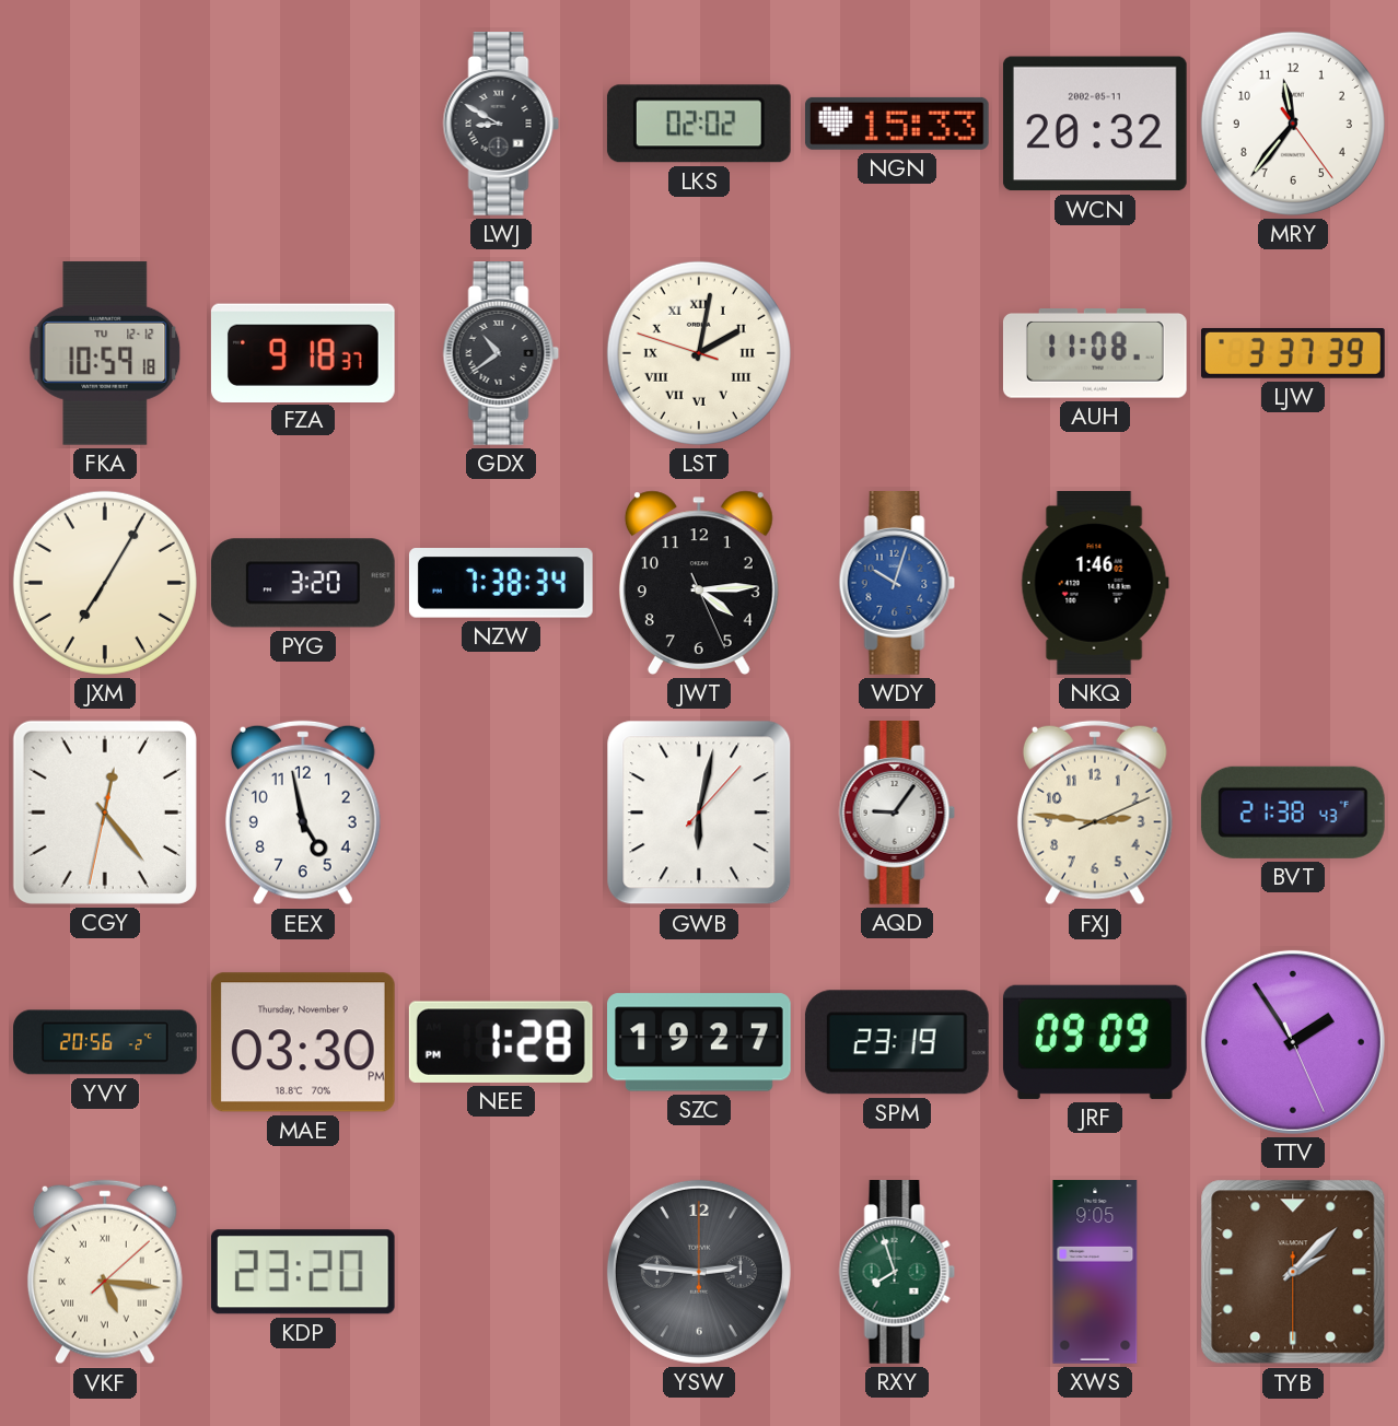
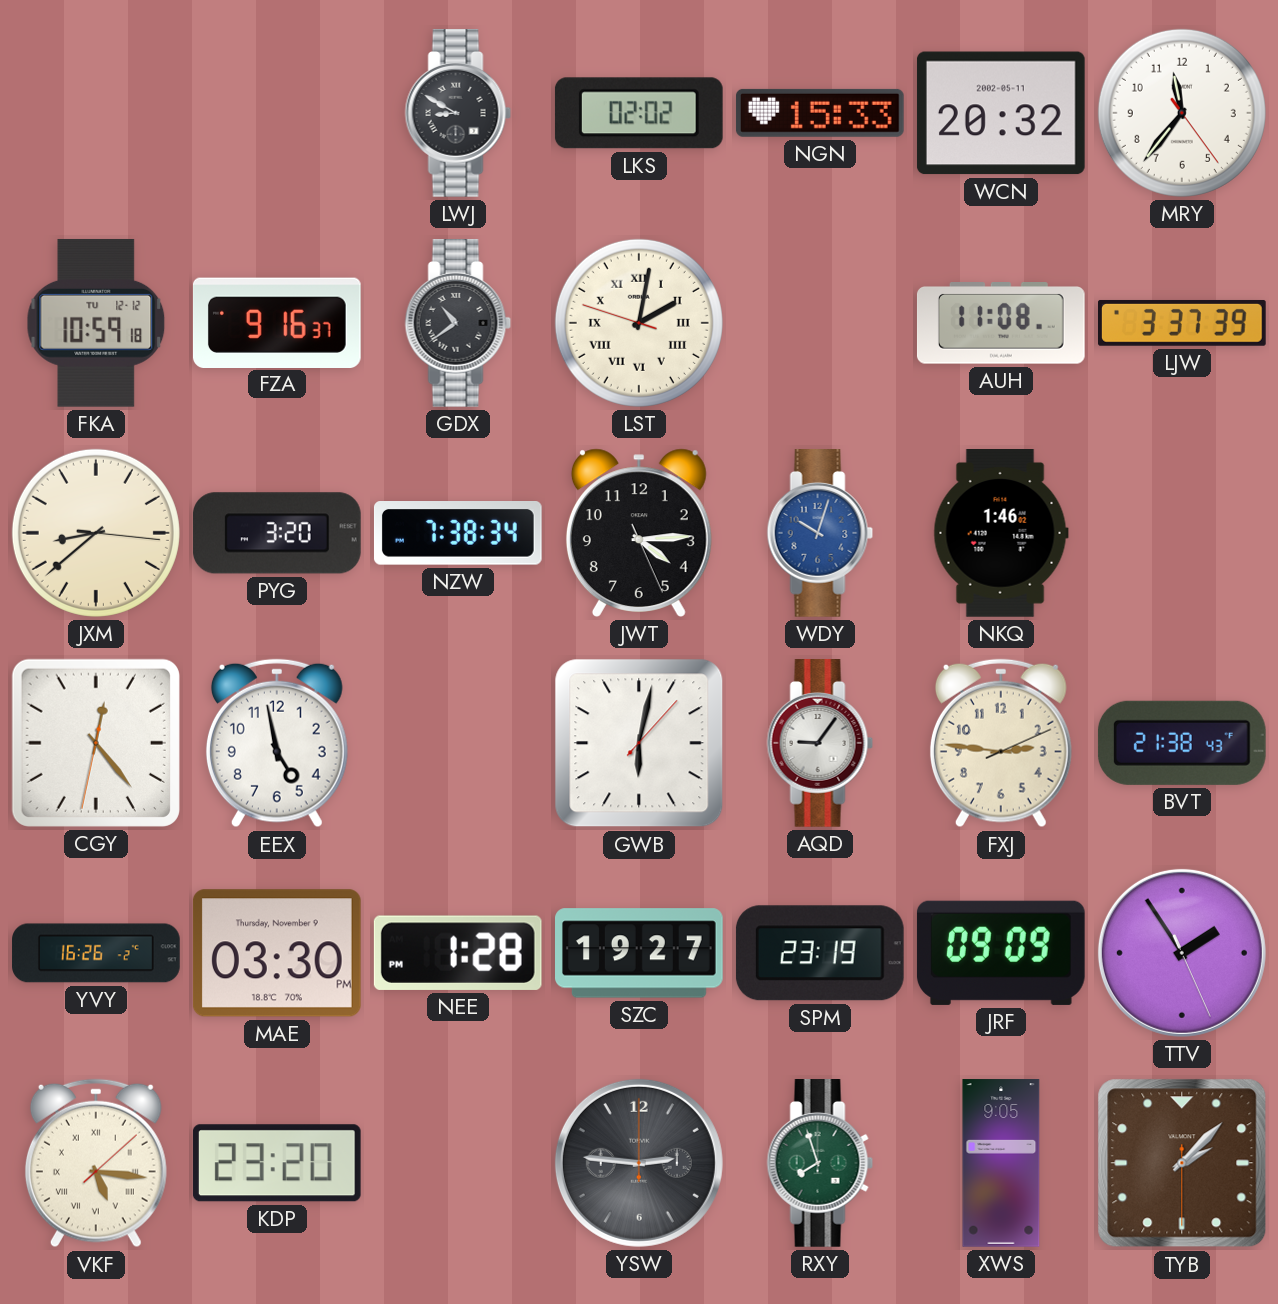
FZA: 9:18 -> 9:16 (277, 322)
JXM: 7:05 -> 8:38 (96, 533)
YVY: 20:56 -> 16:26 (96, 953)
